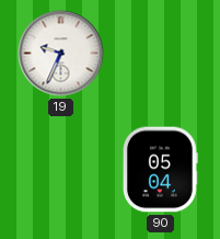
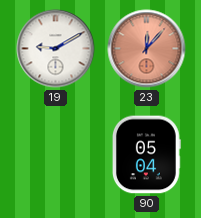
19: 9:34 -> 9:10 (56, 49)
23: none -> 12:07 (147, 49)
